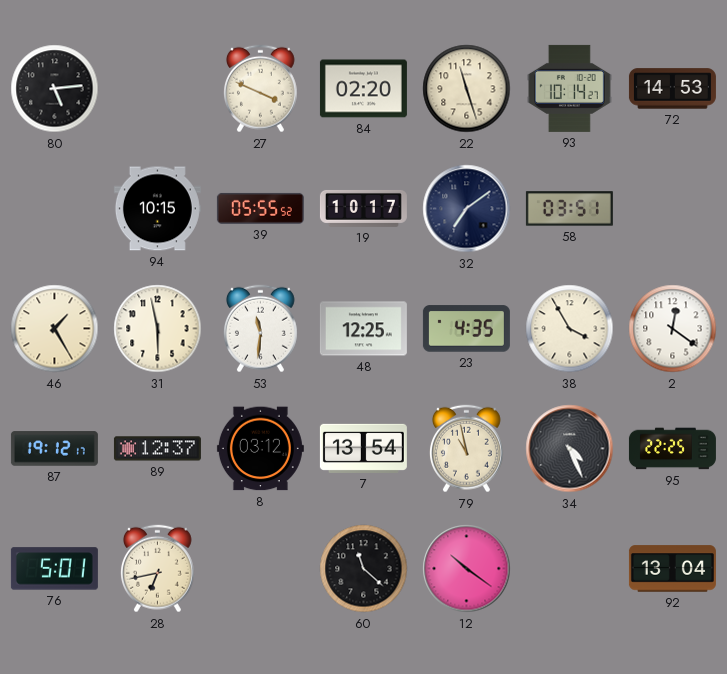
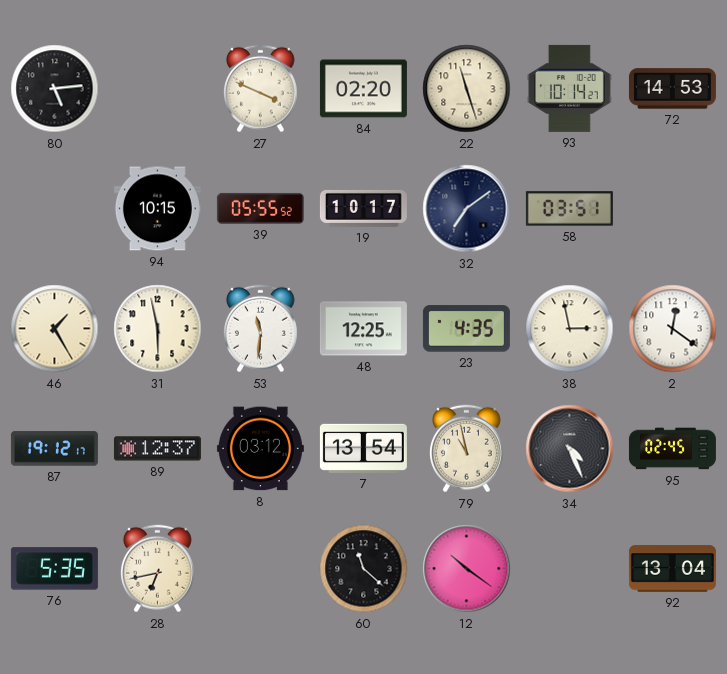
38: 3:55 -> 2:58 (570, 329)
95: 22:25 -> 02:45 (672, 449)
76: 5:01 -> 5:35 (54, 569)
